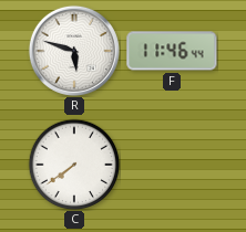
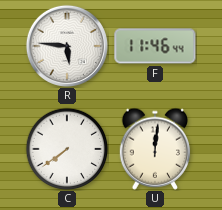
R: 5:48 -> 5:46 (67, 46)
U: none -> 12:01 (155, 149)
